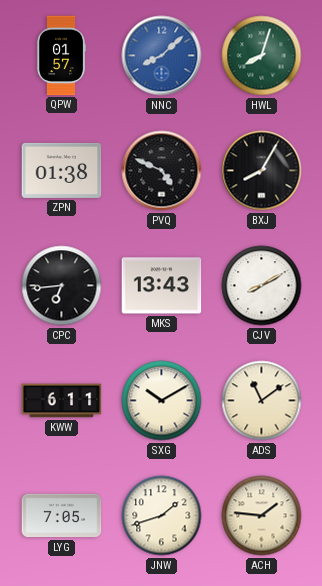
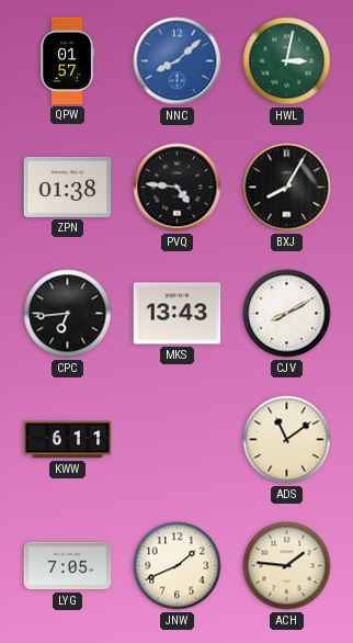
HWL: 8:03 -> 3:02 (287, 61)
PVQ: 4:49 -> 4:46 (178, 188)
SXG: 10:10 -> none (162, 401)
JNW: 1:42 -> 1:41 (178, 566)
